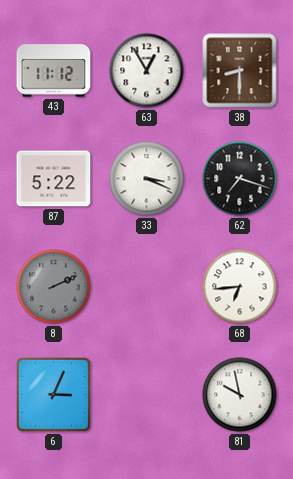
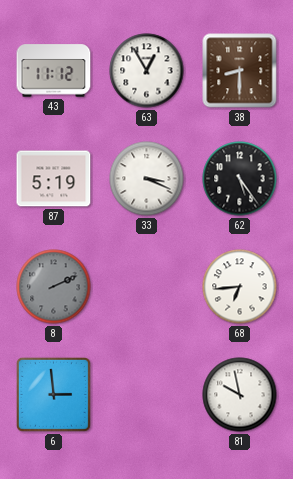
87: 5:22 -> 5:19 (54, 179)
62: 7:18 -> 5:24 (240, 179)
6: 3:04 -> 2:59 (53, 394)
